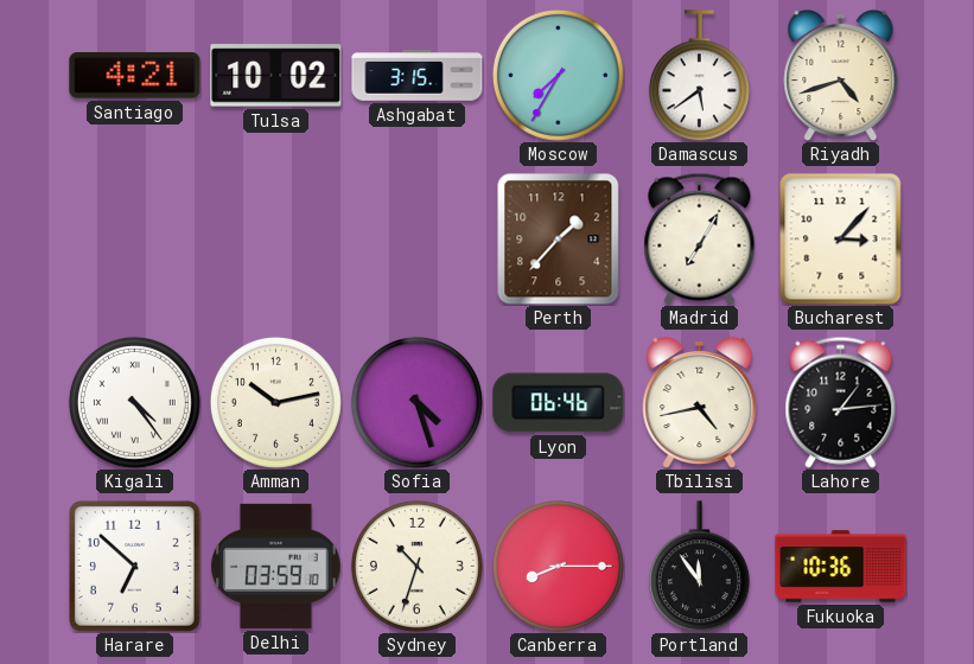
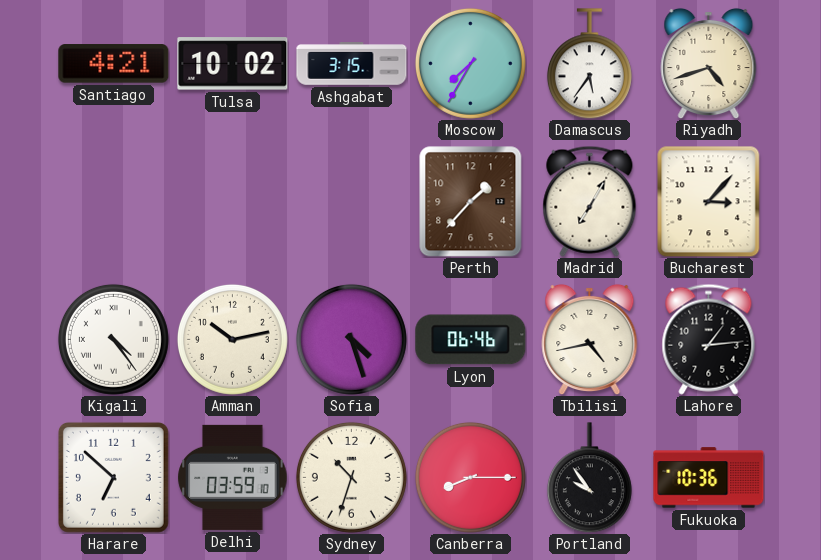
Damascus: 5:39 -> 5:36 (589, 64)
Portland: 11:54 -> 9:54 (589, 478)
